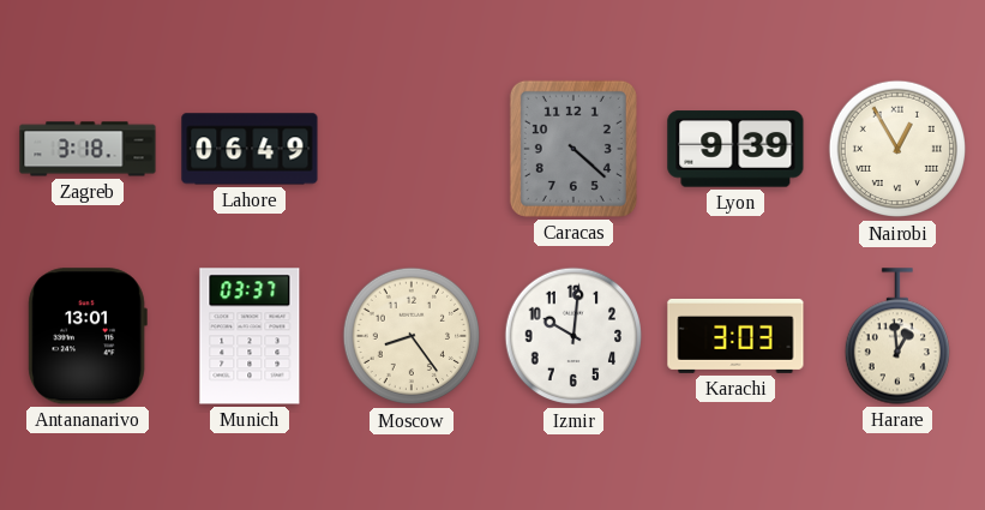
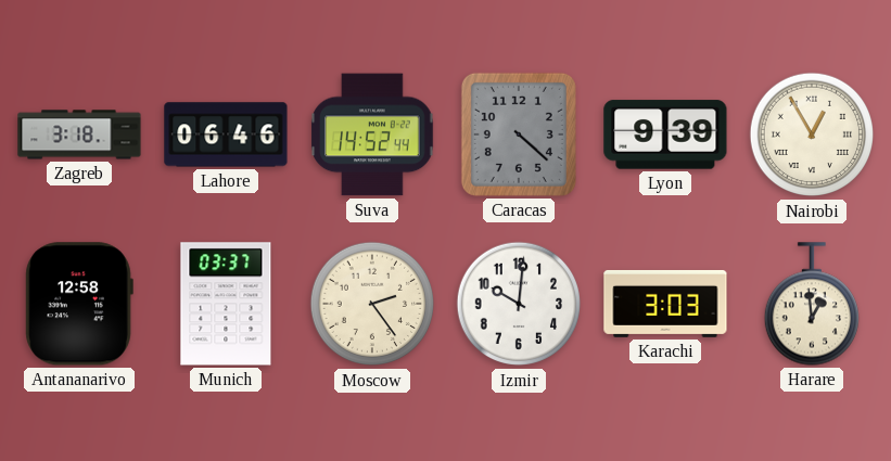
Lahore: 06:49 -> 06:46 (226, 135)
Suva: none -> 14:52 (372, 135)
Antananarivo: 13:01 -> 12:58 (79, 304)
Moscow: 8:24 -> 2:24 (372, 304)
